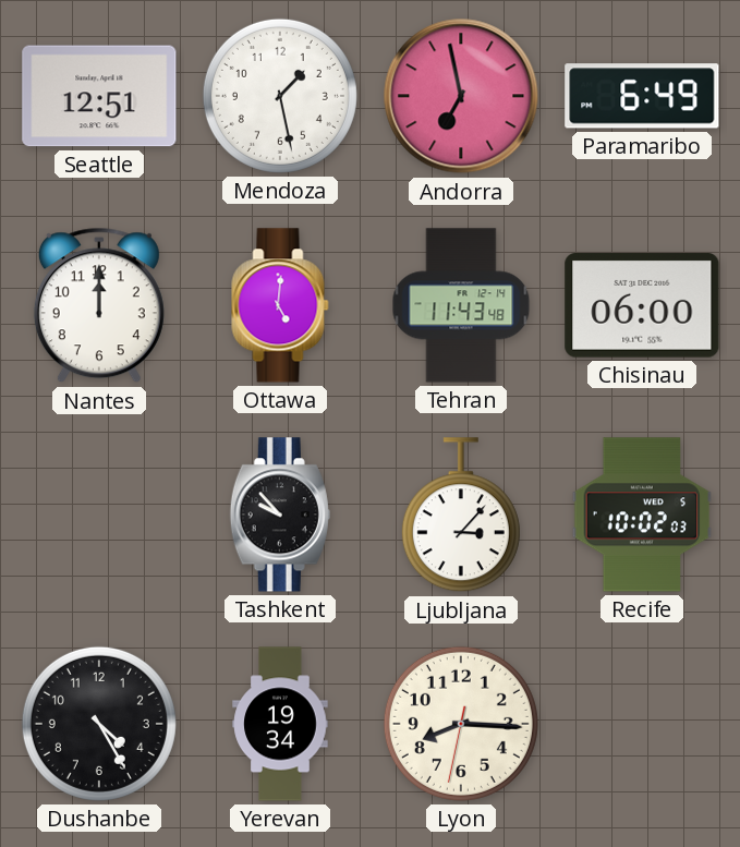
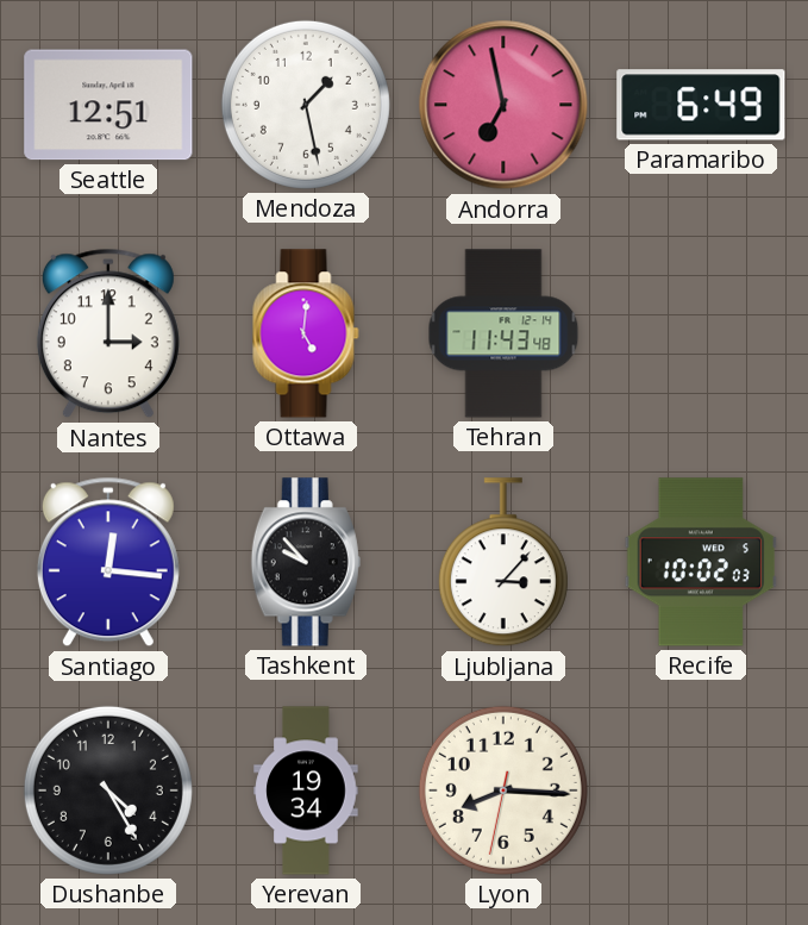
Nantes: 12:00 -> 3:00 (108, 333)
Chisinau: 06:00 -> none (642, 305)
Santiago: none -> 12:16 (108, 562)
